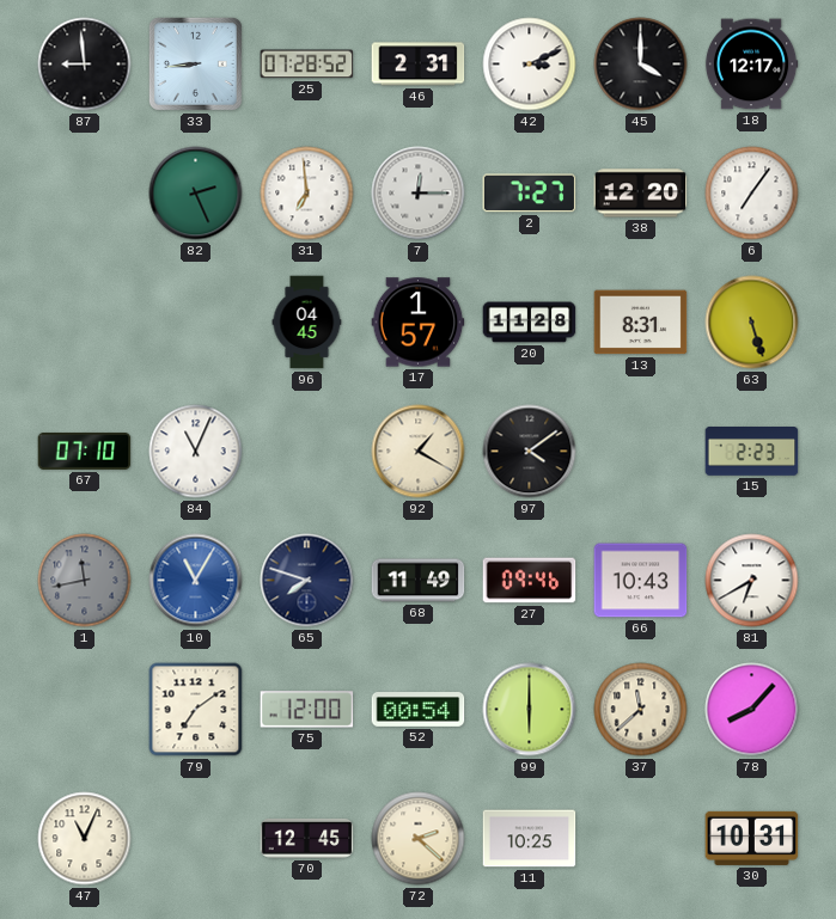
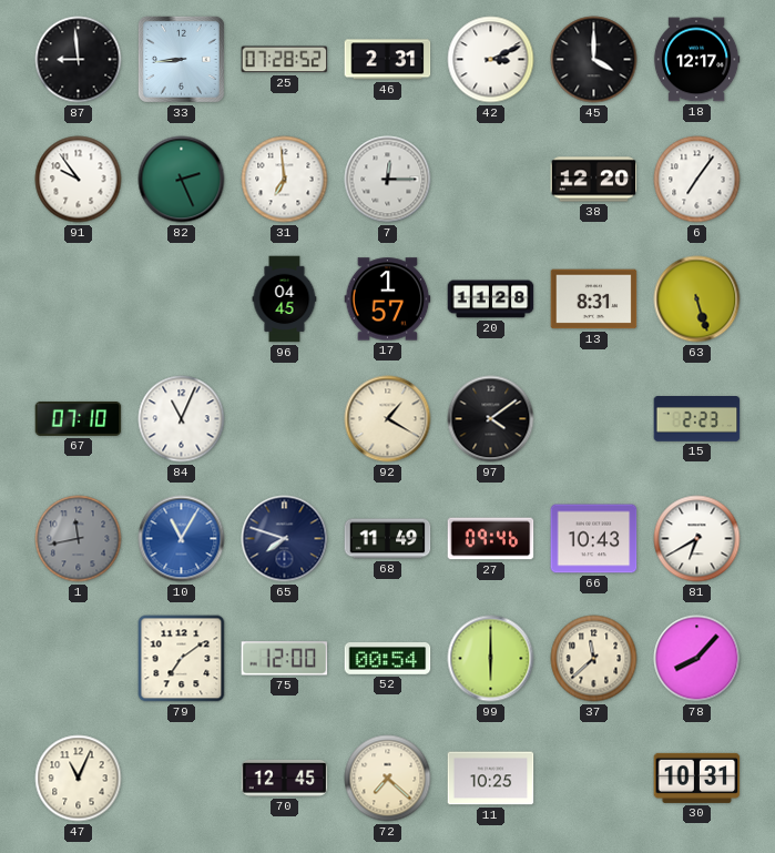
91: none -> 9:54 (79, 180)
2: 7:27 -> none (530, 194)
72: 2:22 -> 7:22 (388, 779)
